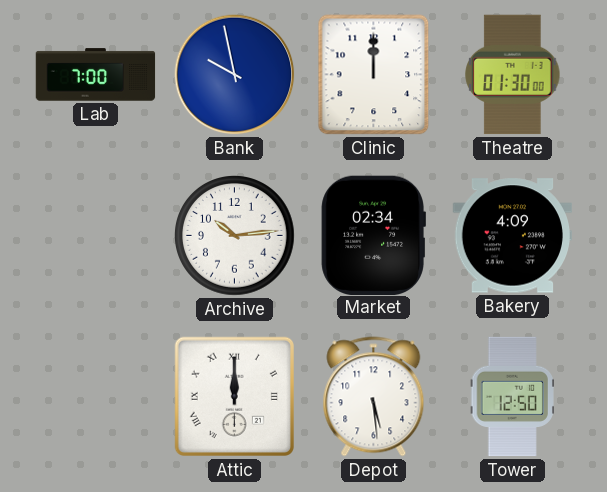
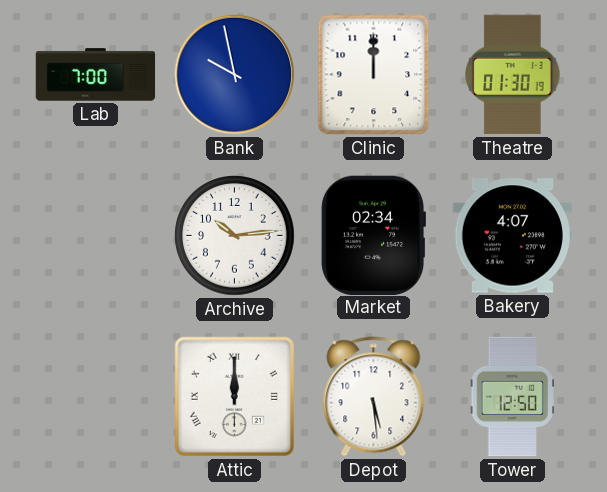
Theatre: 01:30:00 -> 01:30:19 (513, 75)
Bakery: 4:09 -> 4:07 (512, 236)
